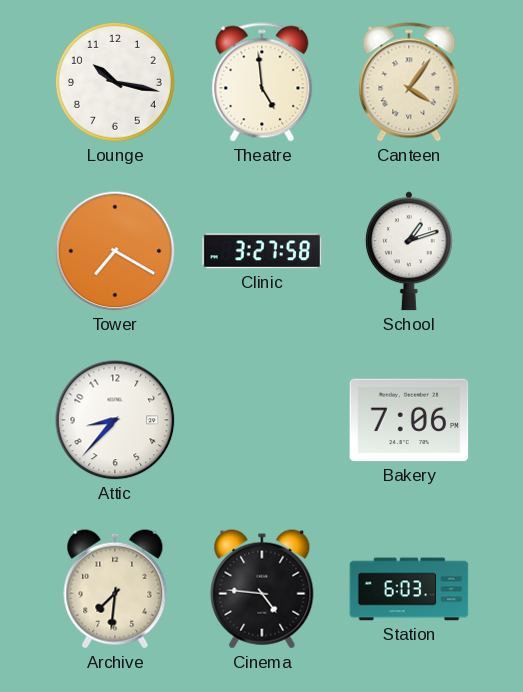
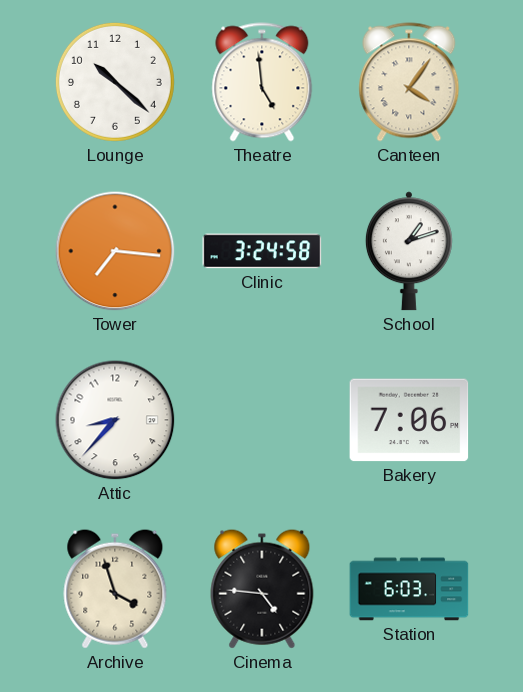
Lounge: 10:17 -> 10:22 (115, 82)
Tower: 7:20 -> 7:16 (115, 251)
Clinic: 3:27 -> 3:24 (262, 251)
Archive: 7:31 -> 3:57 (115, 589)
